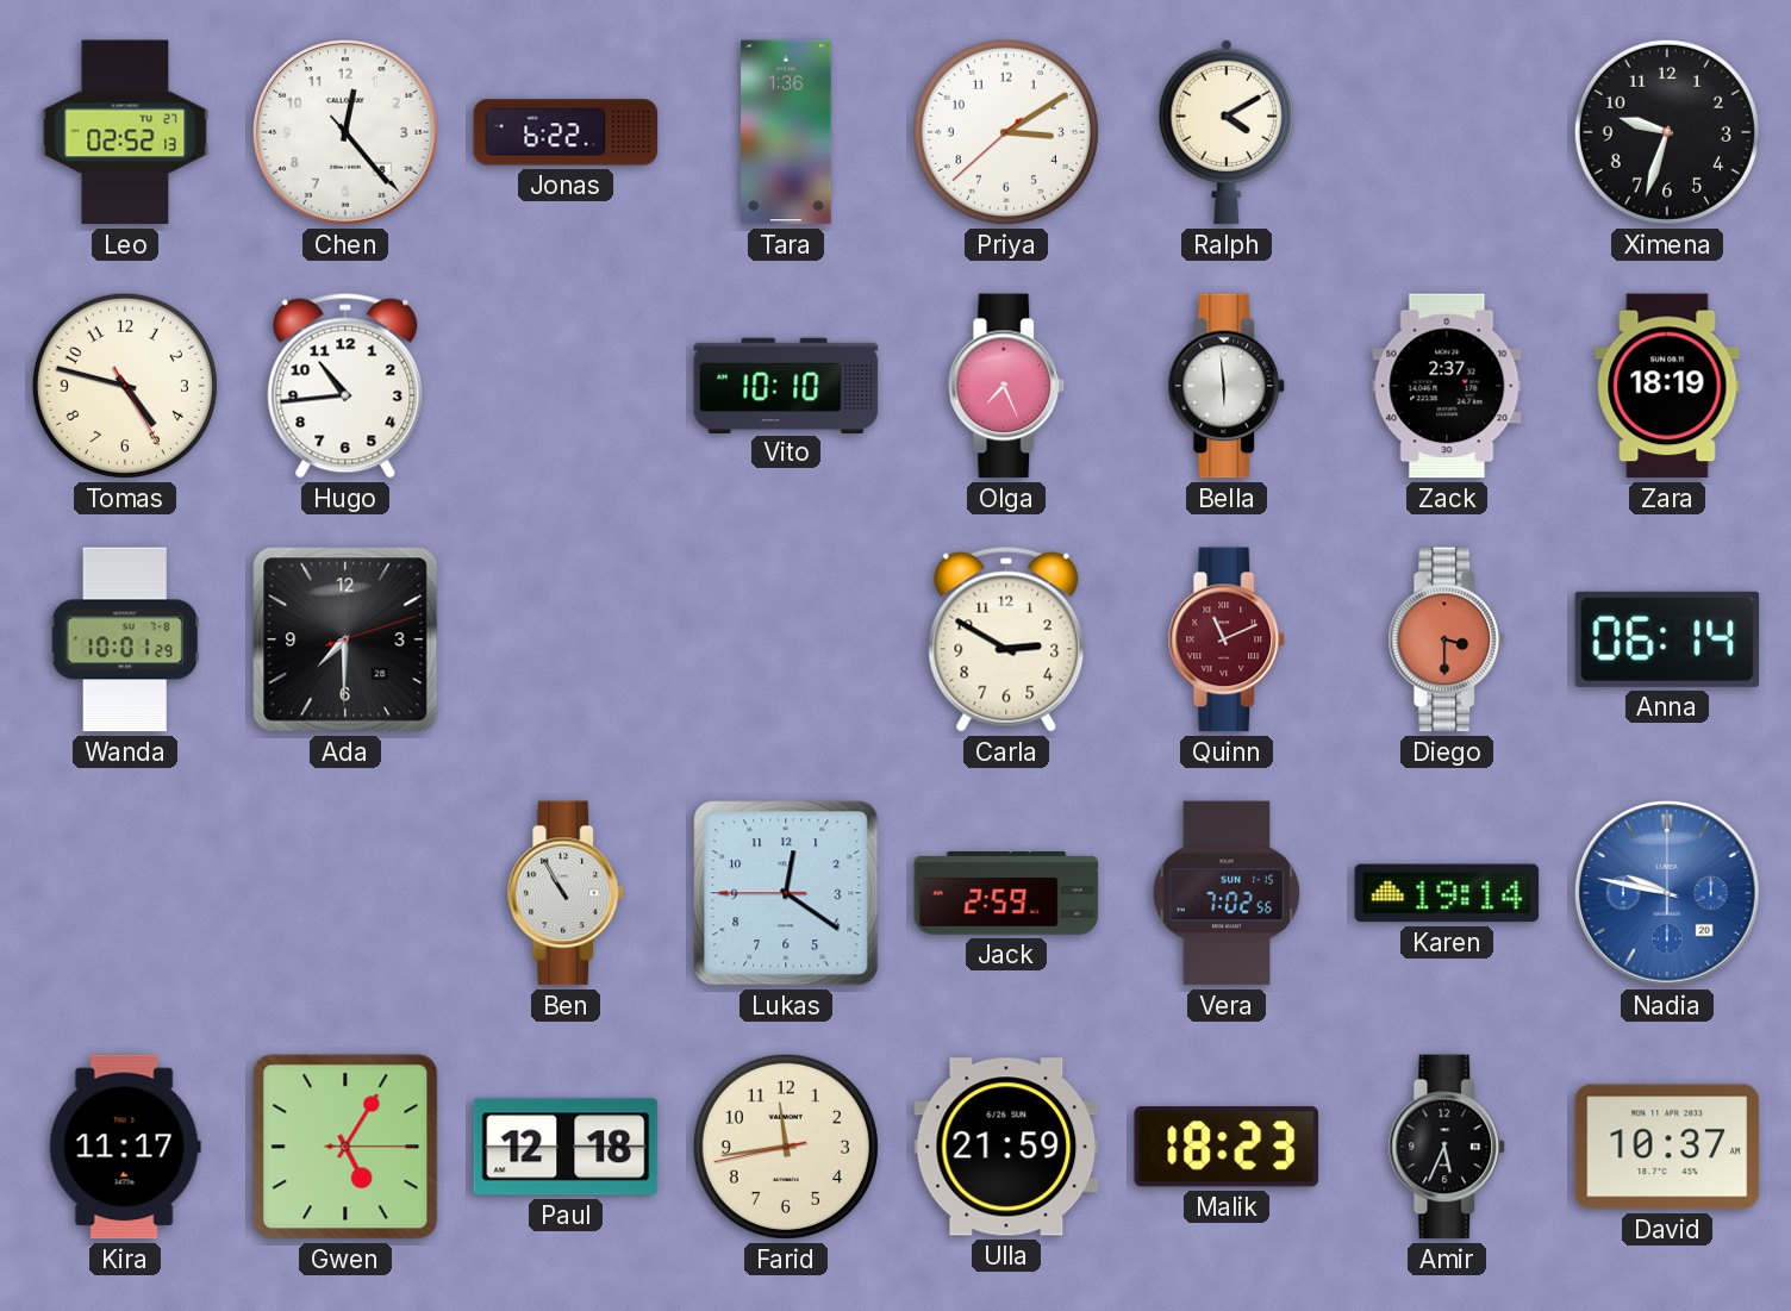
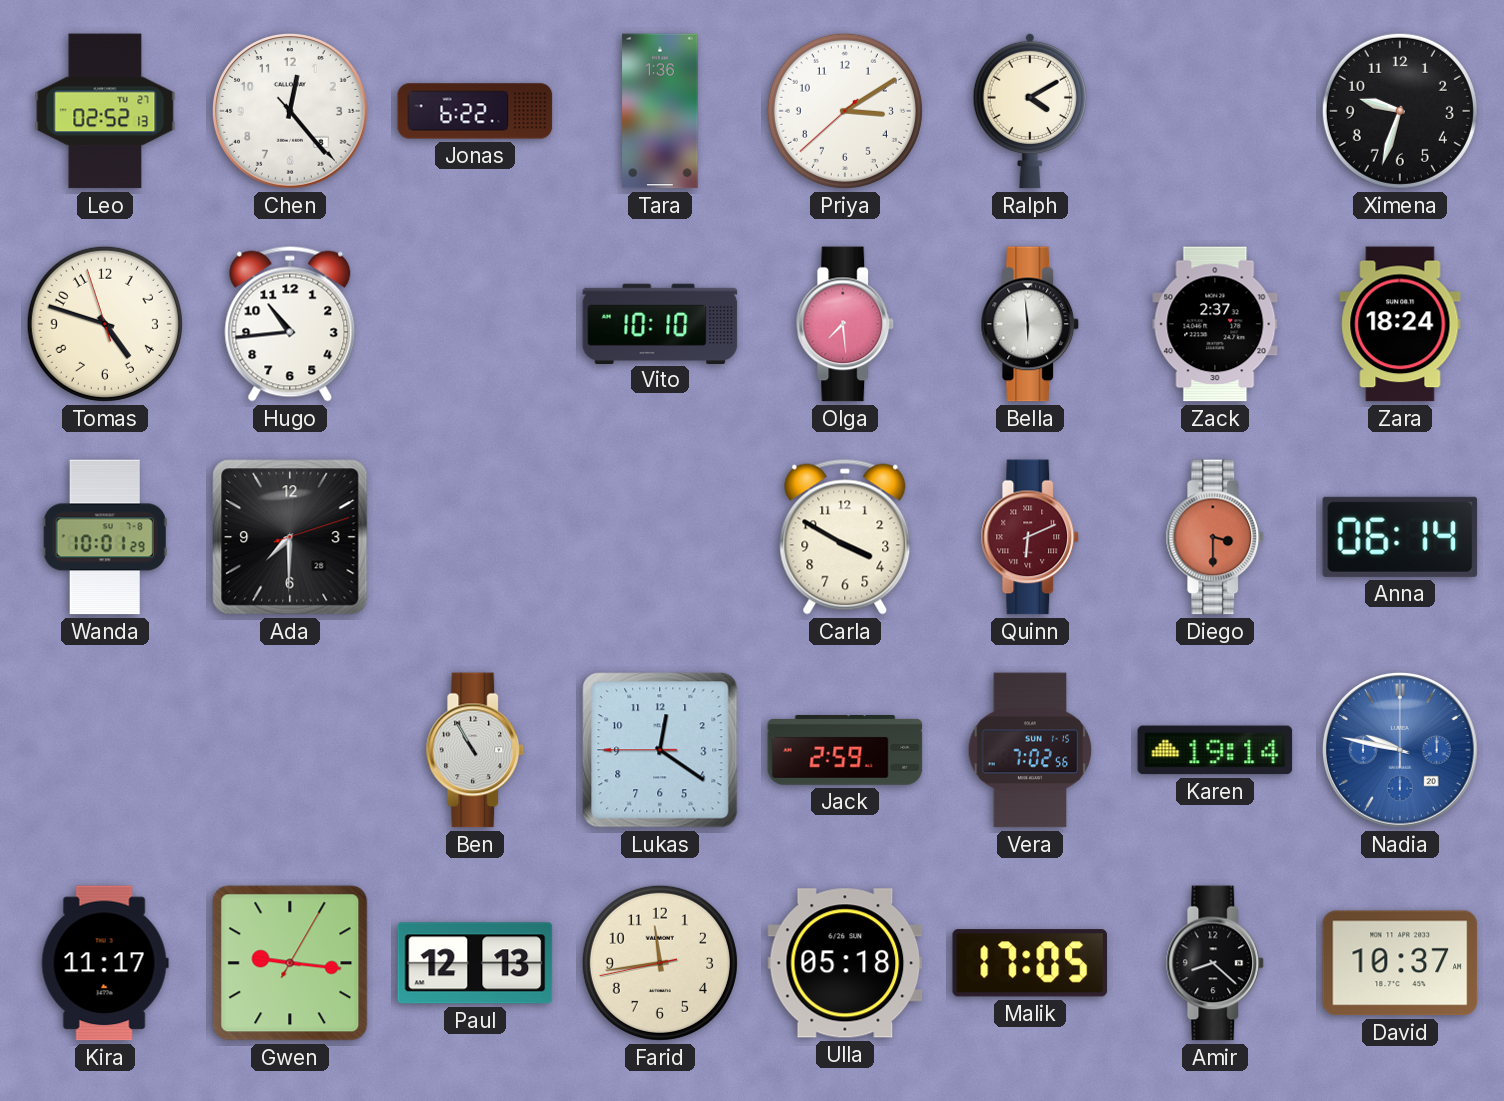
Tomas: 4:47:25 -> 4:47:57 (105, 324)
Olga: 7:26 -> 7:29 (845, 324)
Zara: 18:19 -> 18:24 (1400, 324)
Carla: 2:50 -> 3:50 (845, 537)
Quinn: 11:11 -> 6:11 (1030, 537)
Gwen: 5:05 -> 9:16 (290, 963)
Paul: 12:18 -> 12:13 (475, 963)
Ulla: 21:59 -> 05:18 (845, 963)
Malik: 18:23 -> 17:05 (1029, 963)
Amir: 5:34 -> 8:22 (1215, 963)
